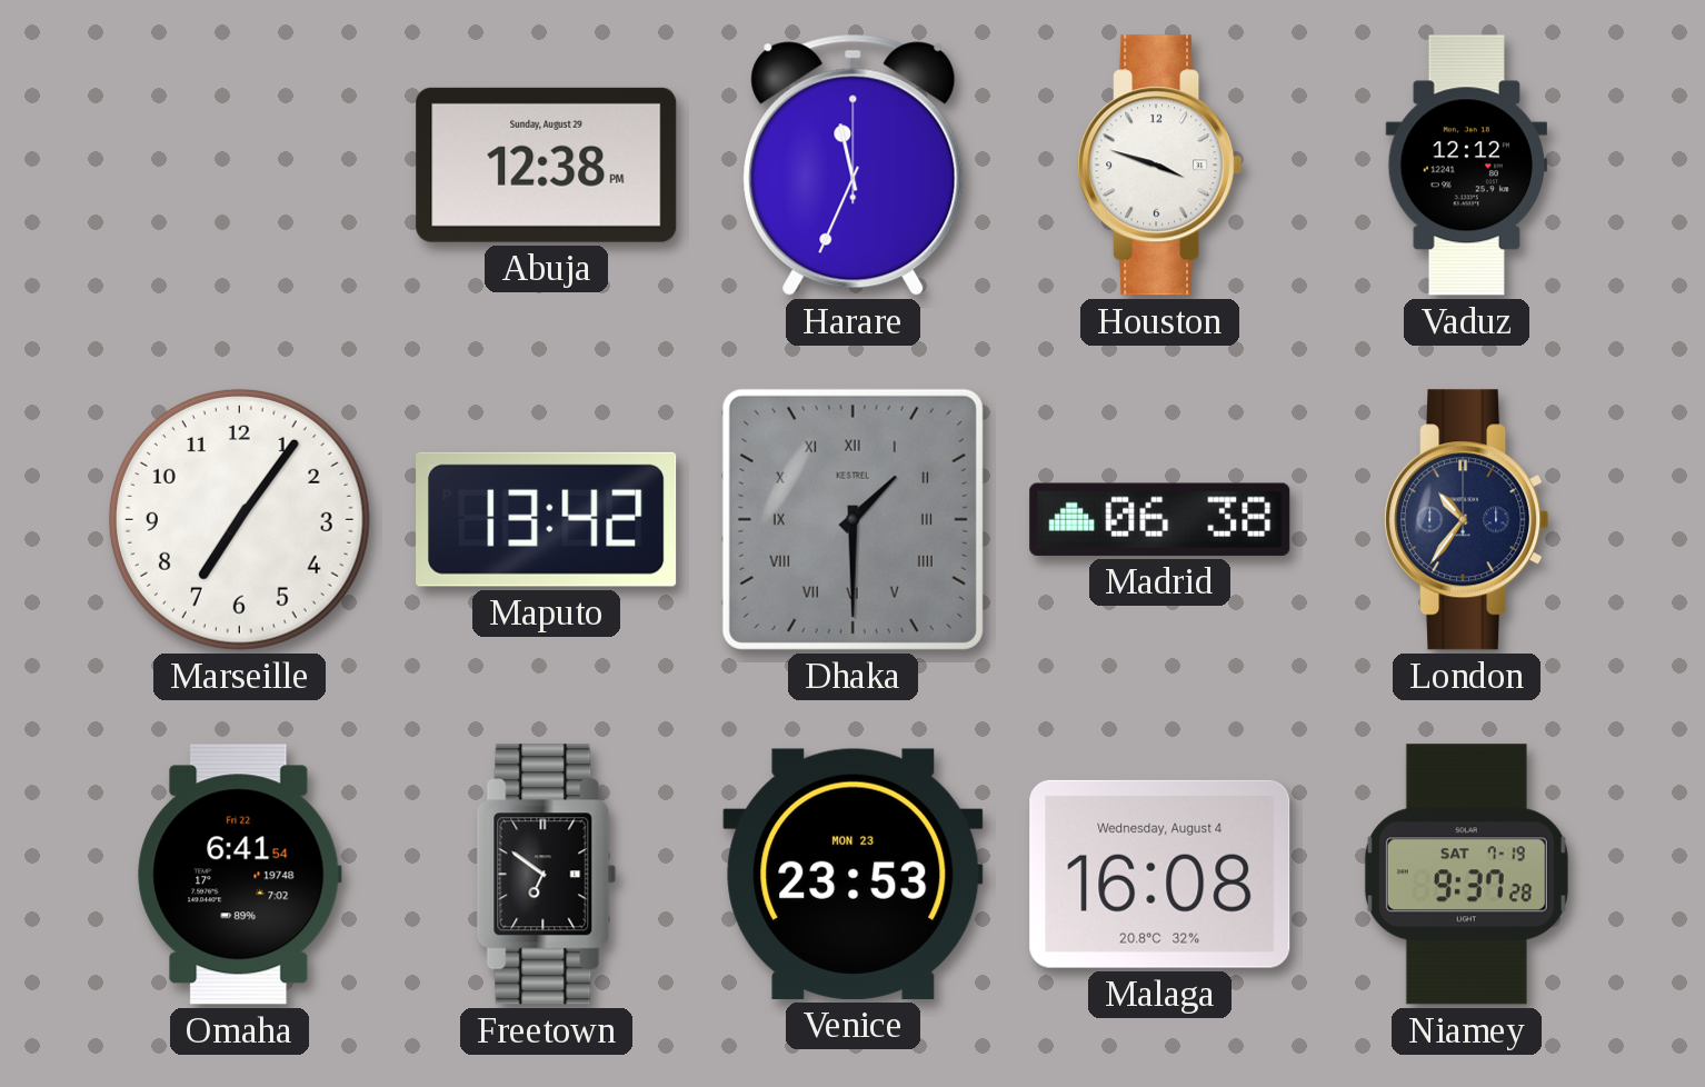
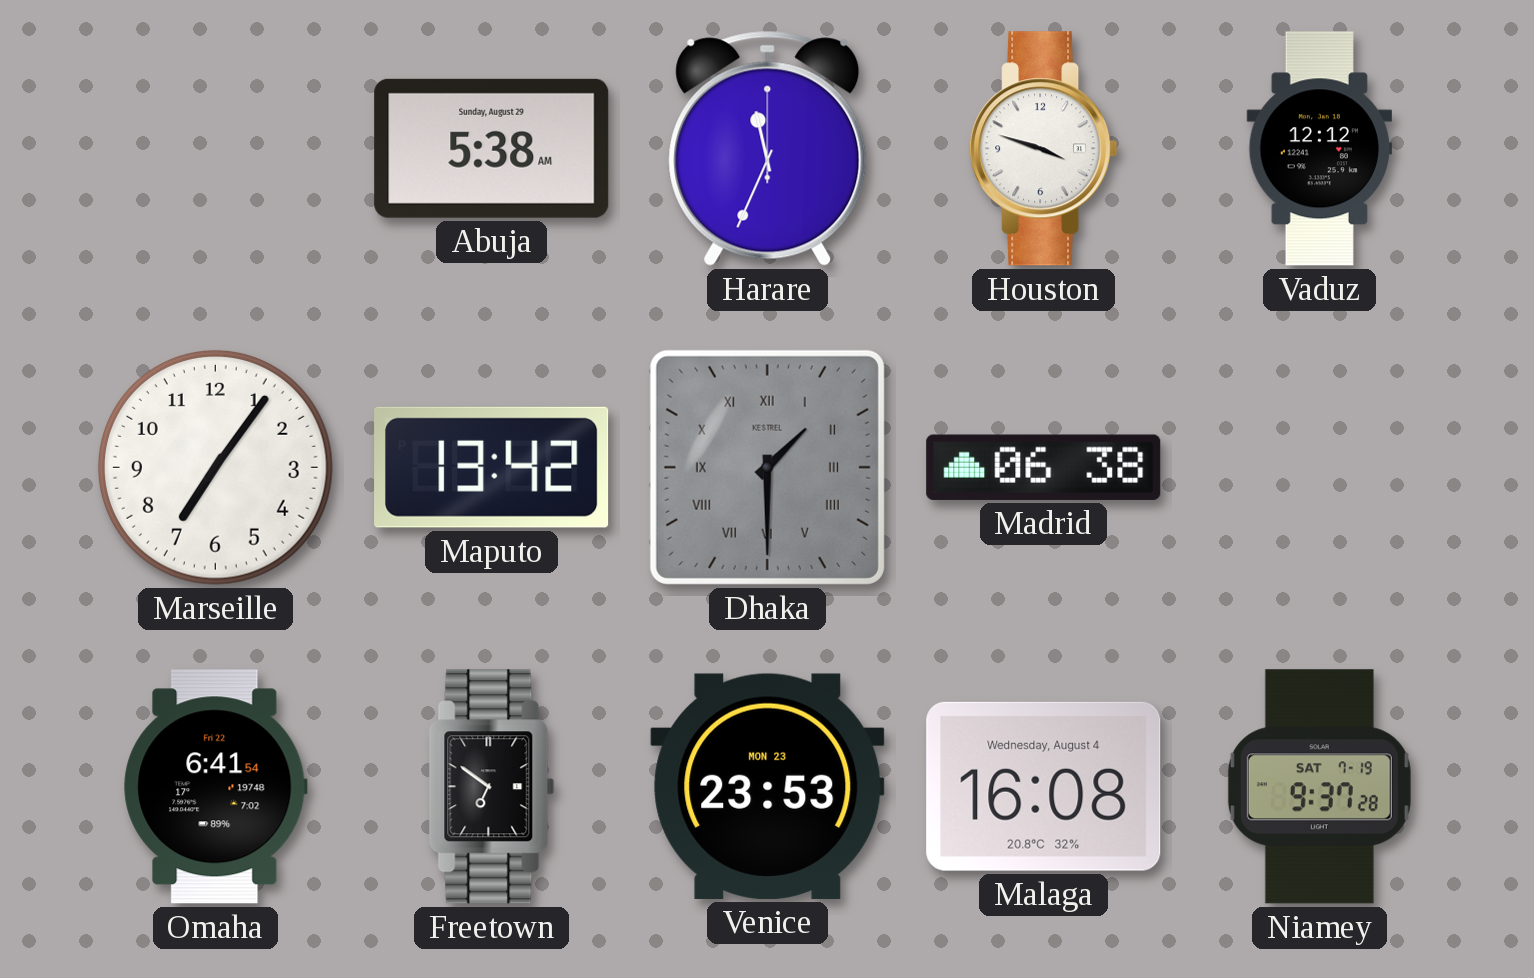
Abuja: 12:38 -> 5:38 (492, 148)
London: 10:36 -> none (1467, 520)
